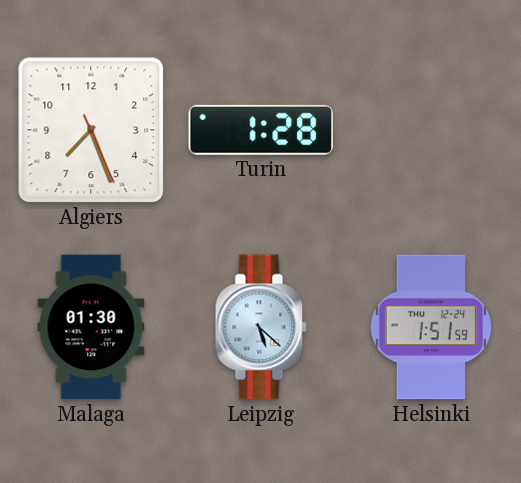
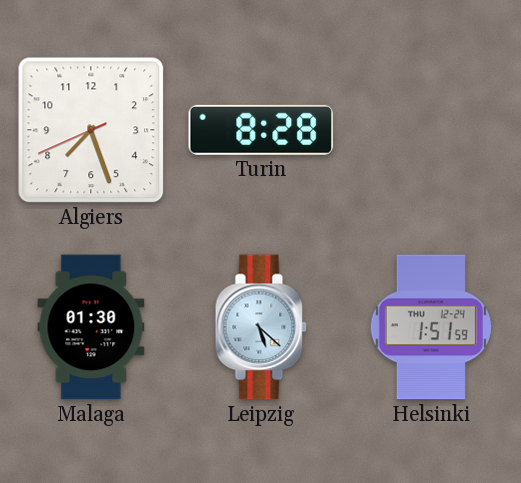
Algiers: 7:26:26 -> 7:26:41 (91, 130)
Turin: 1:28 -> 8:28 (261, 130)
